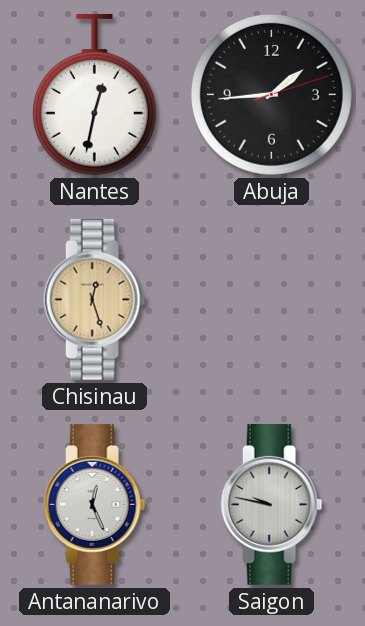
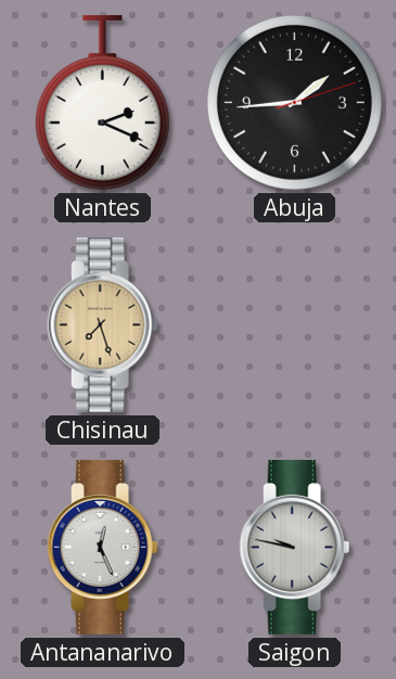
Nantes: 12:32 -> 2:19 (102, 102)
Chisinau: 12:27 -> 7:27 (103, 324)
